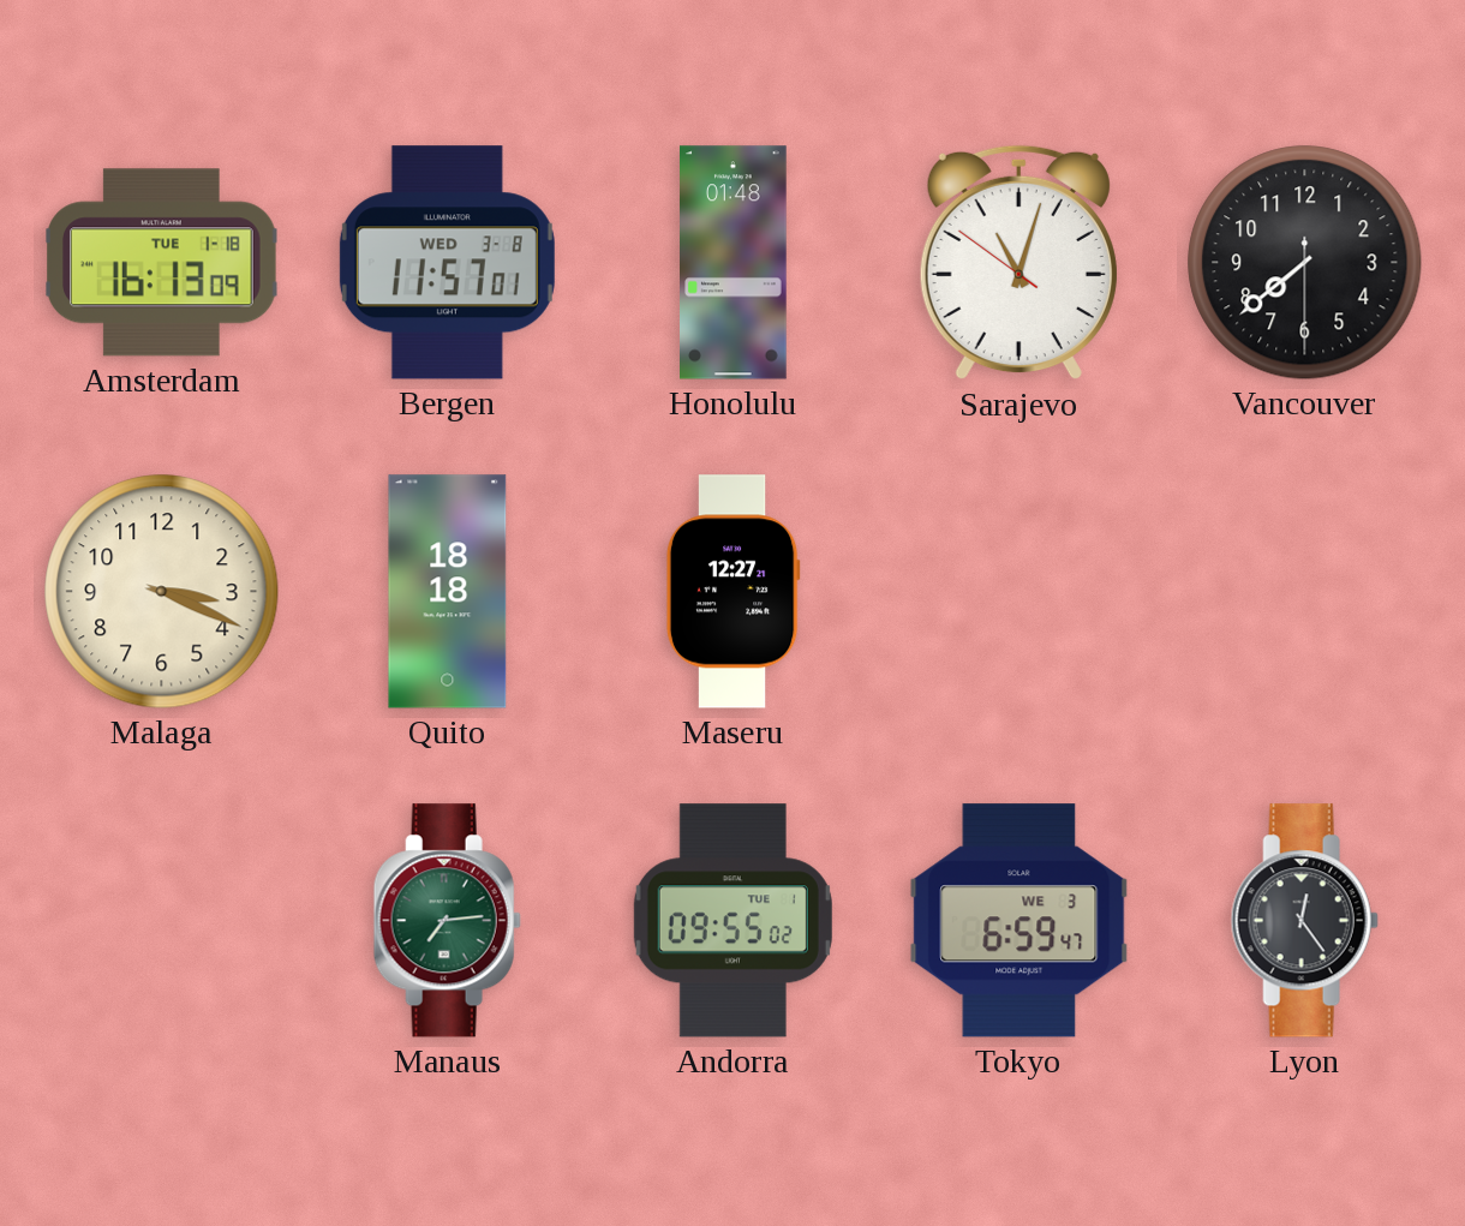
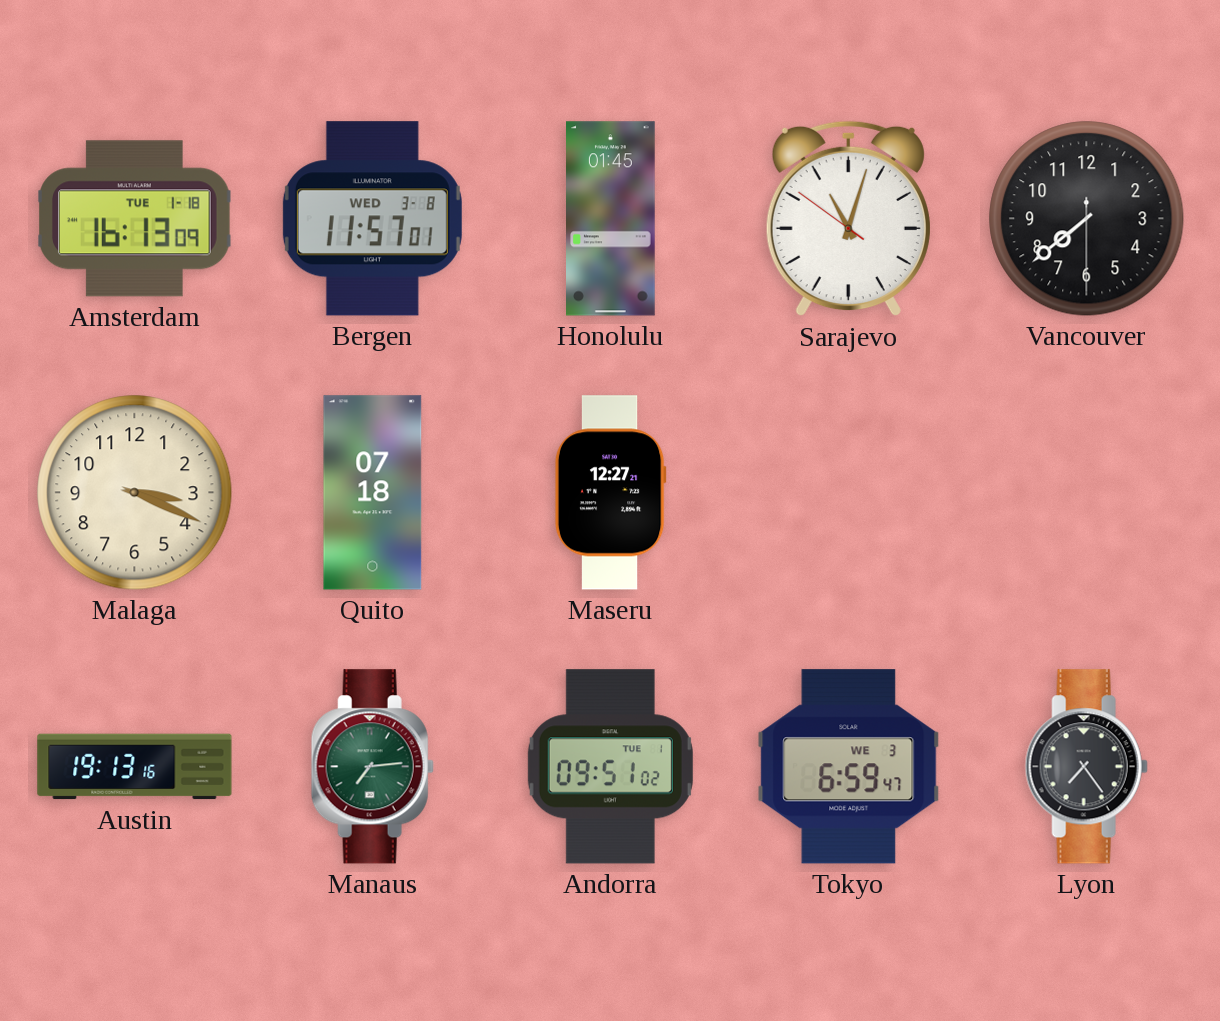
Honolulu: 01:48 -> 01:45 (611, 219)
Quito: 18:18 -> 07:18 (373, 493)
Austin: none -> 19:13 (135, 767)
Andorra: 09:55 -> 09:51 (610, 767)
Lyon: 12:24 -> 7:24 (1086, 767)
